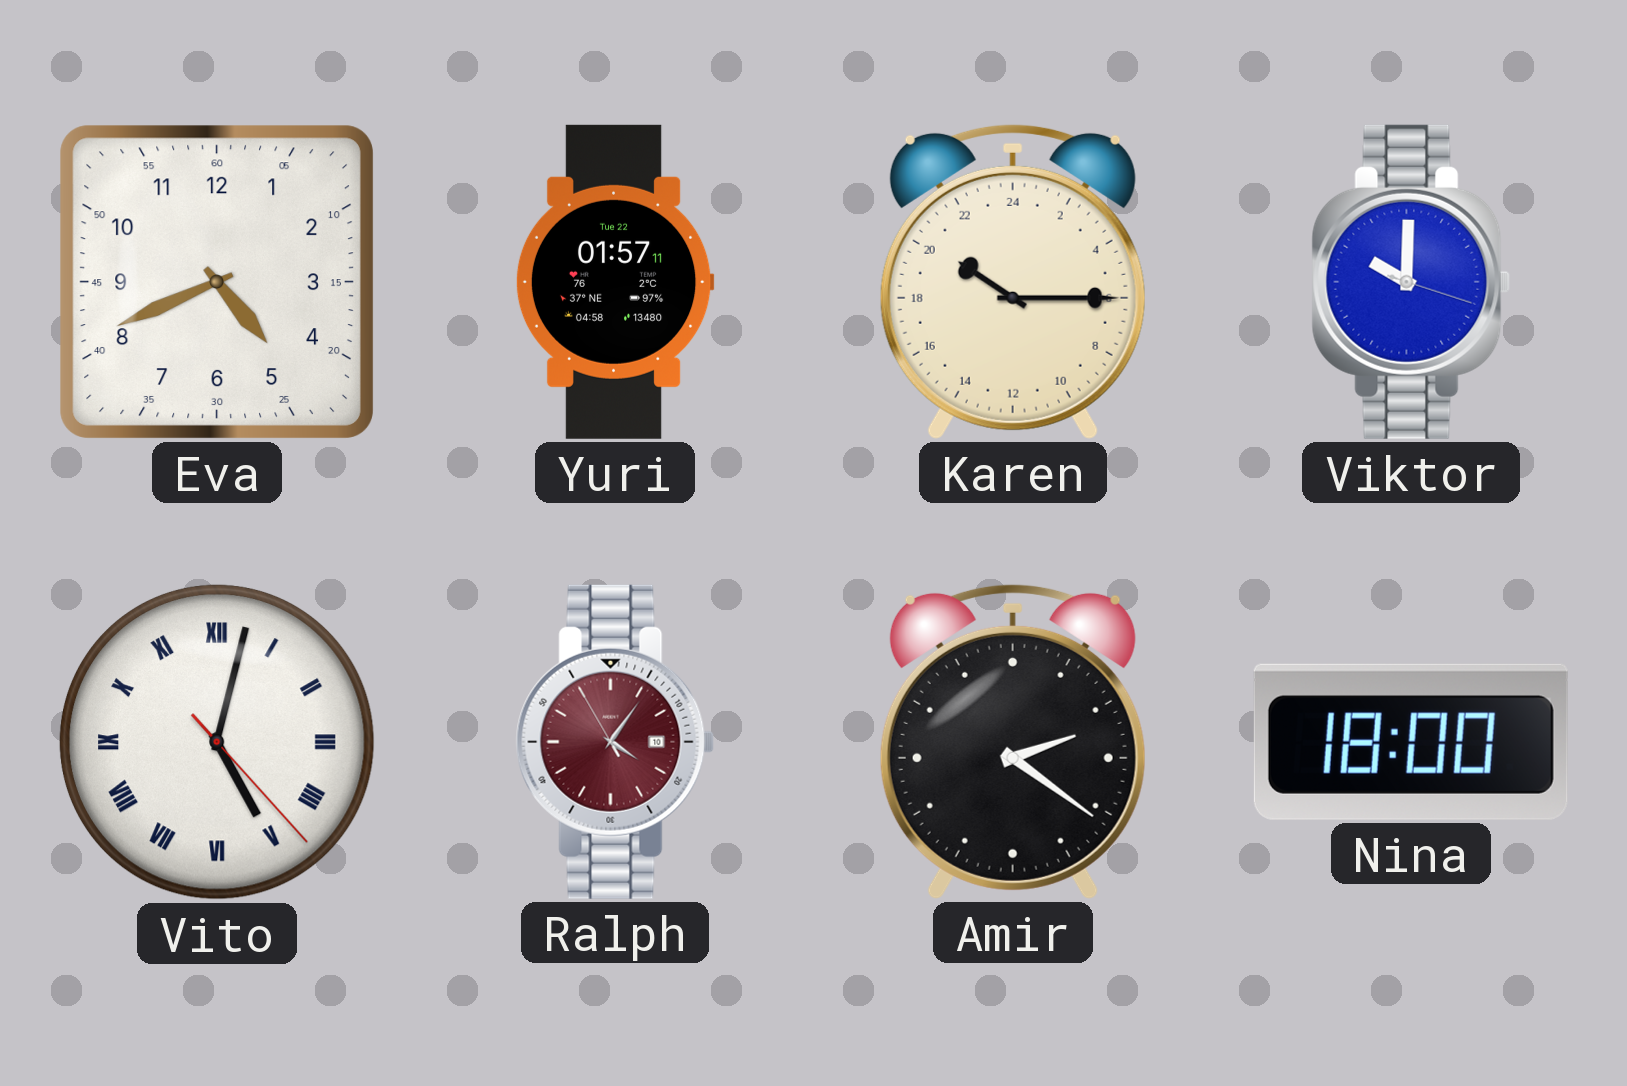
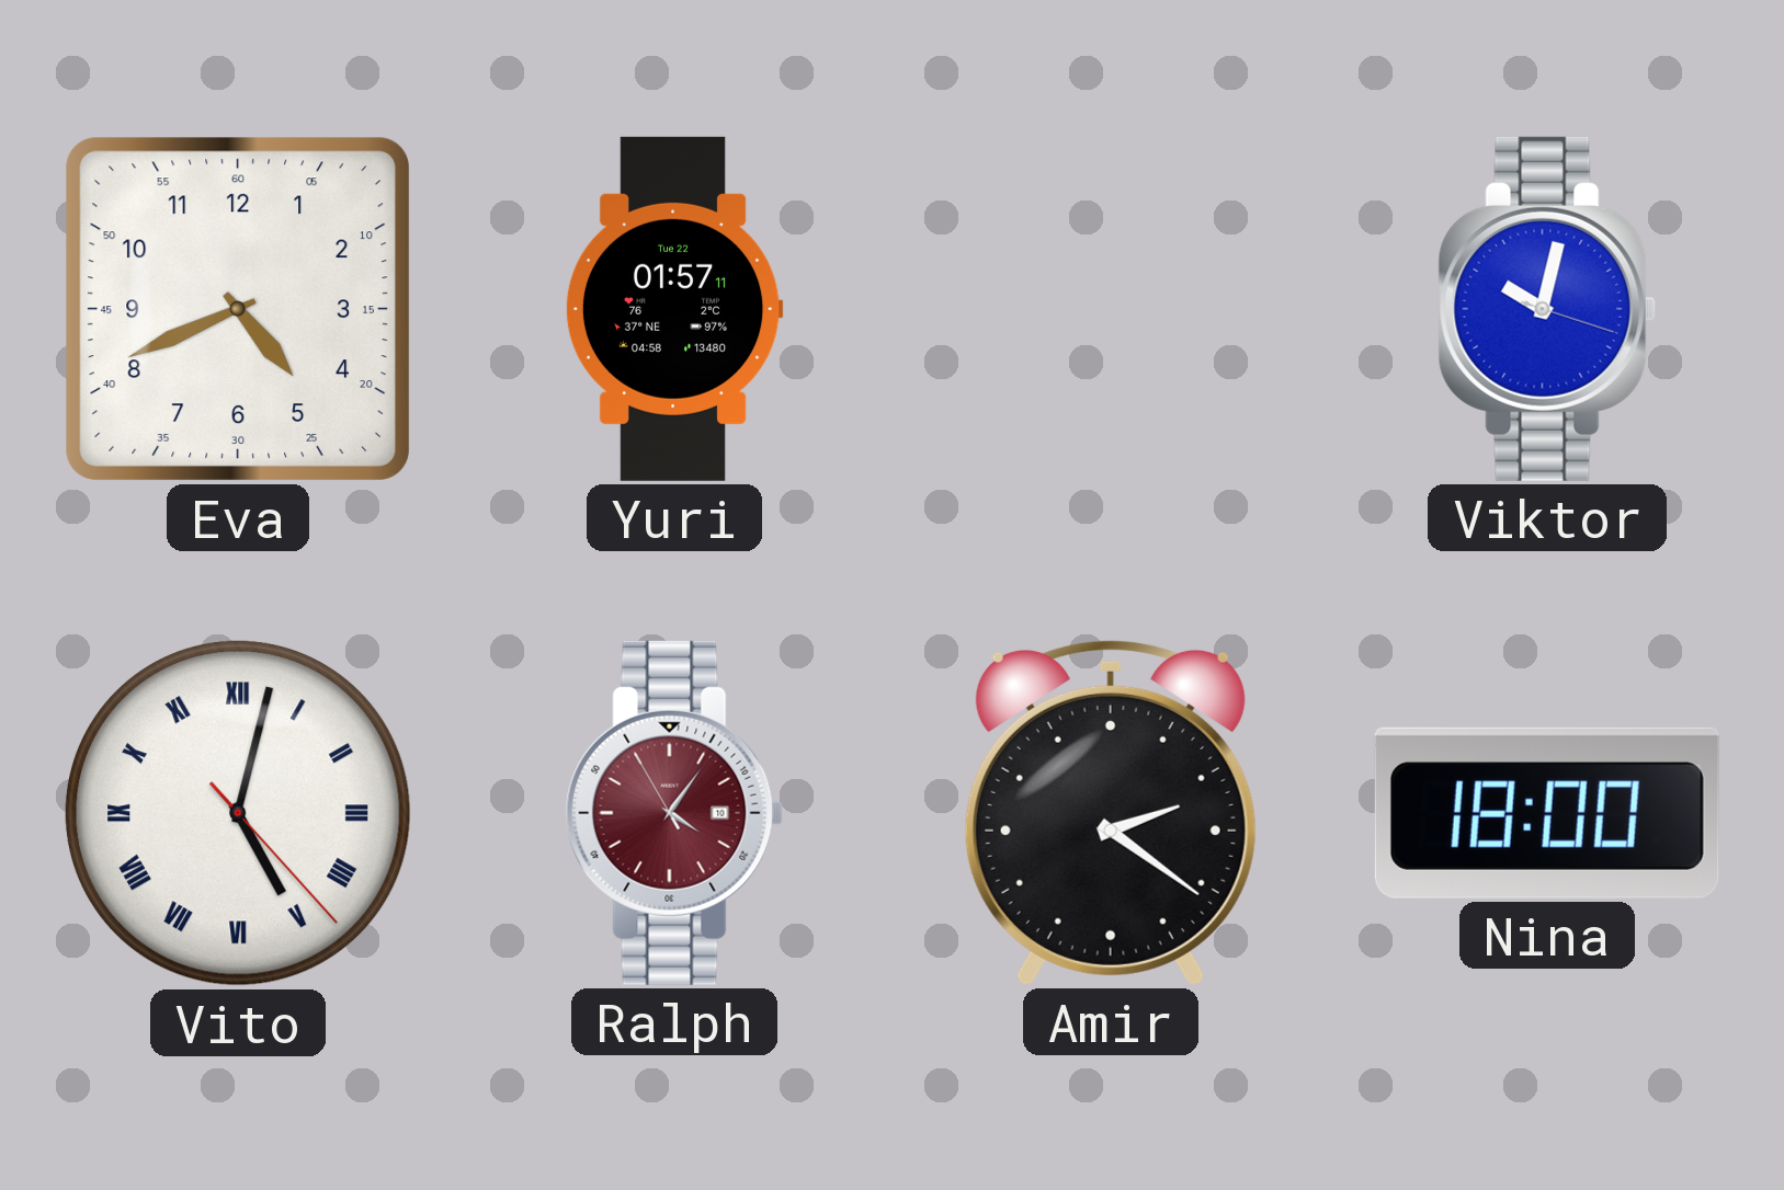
Karen: 20:15 -> none (1013, 281)
Viktor: 10:00 -> 10:02 (1547, 309)
